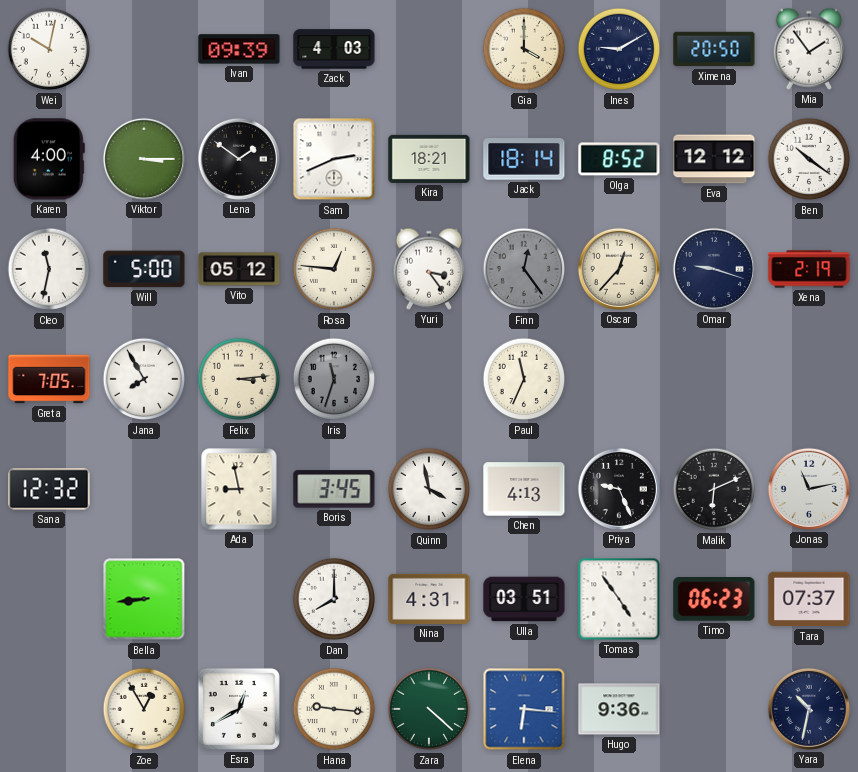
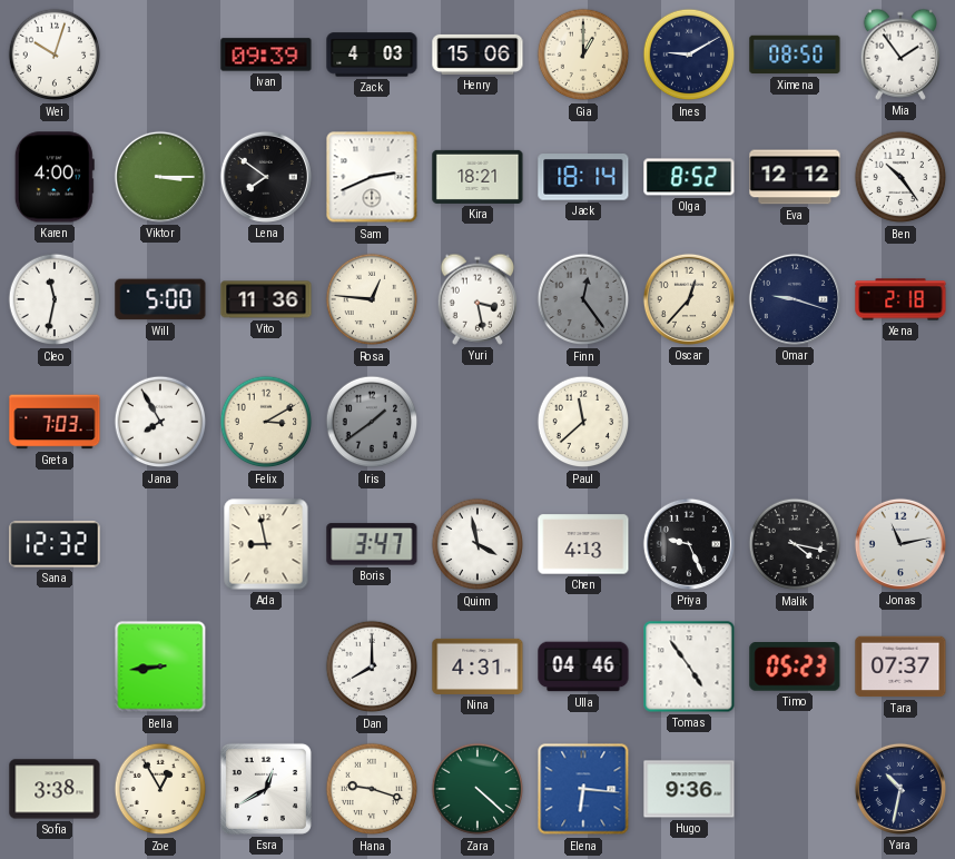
Wei: 10:02 -> 10:03 (55, 55)
Henry: none -> 15:06 (477, 55)
Gia: 4:00 -> 1:00 (583, 55)
Ximena: 20:50 -> 08:50 (795, 55)
Lena: 1:51 -> 7:51 (266, 177)
Ben: 10:21 -> 10:24 (900, 177)
Vito: 05:12 -> 11:36 (266, 299)
Yuri: 3:24 -> 3:28 (476, 299)
Xena: 2:19 -> 2:18 (900, 299)
Greta: 7:05 -> 7:03 (55, 422)
Felix: 3:14 -> 3:10 (266, 422)
Iris: 11:33 -> 1:39 (372, 422)
Paul: 11:34 -> 11:38 (583, 422)
Boris: 3:45 -> 3:47 (372, 544)
Malik: 6:11 -> 4:17 (795, 544)
Ulla: 03:51 -> 04:46 (583, 667)
Timo: 06:23 -> 05:23 (795, 667)
Sofia: none -> 3:38 (55, 789)
Hana: 9:16 -> 9:18 (372, 789)
